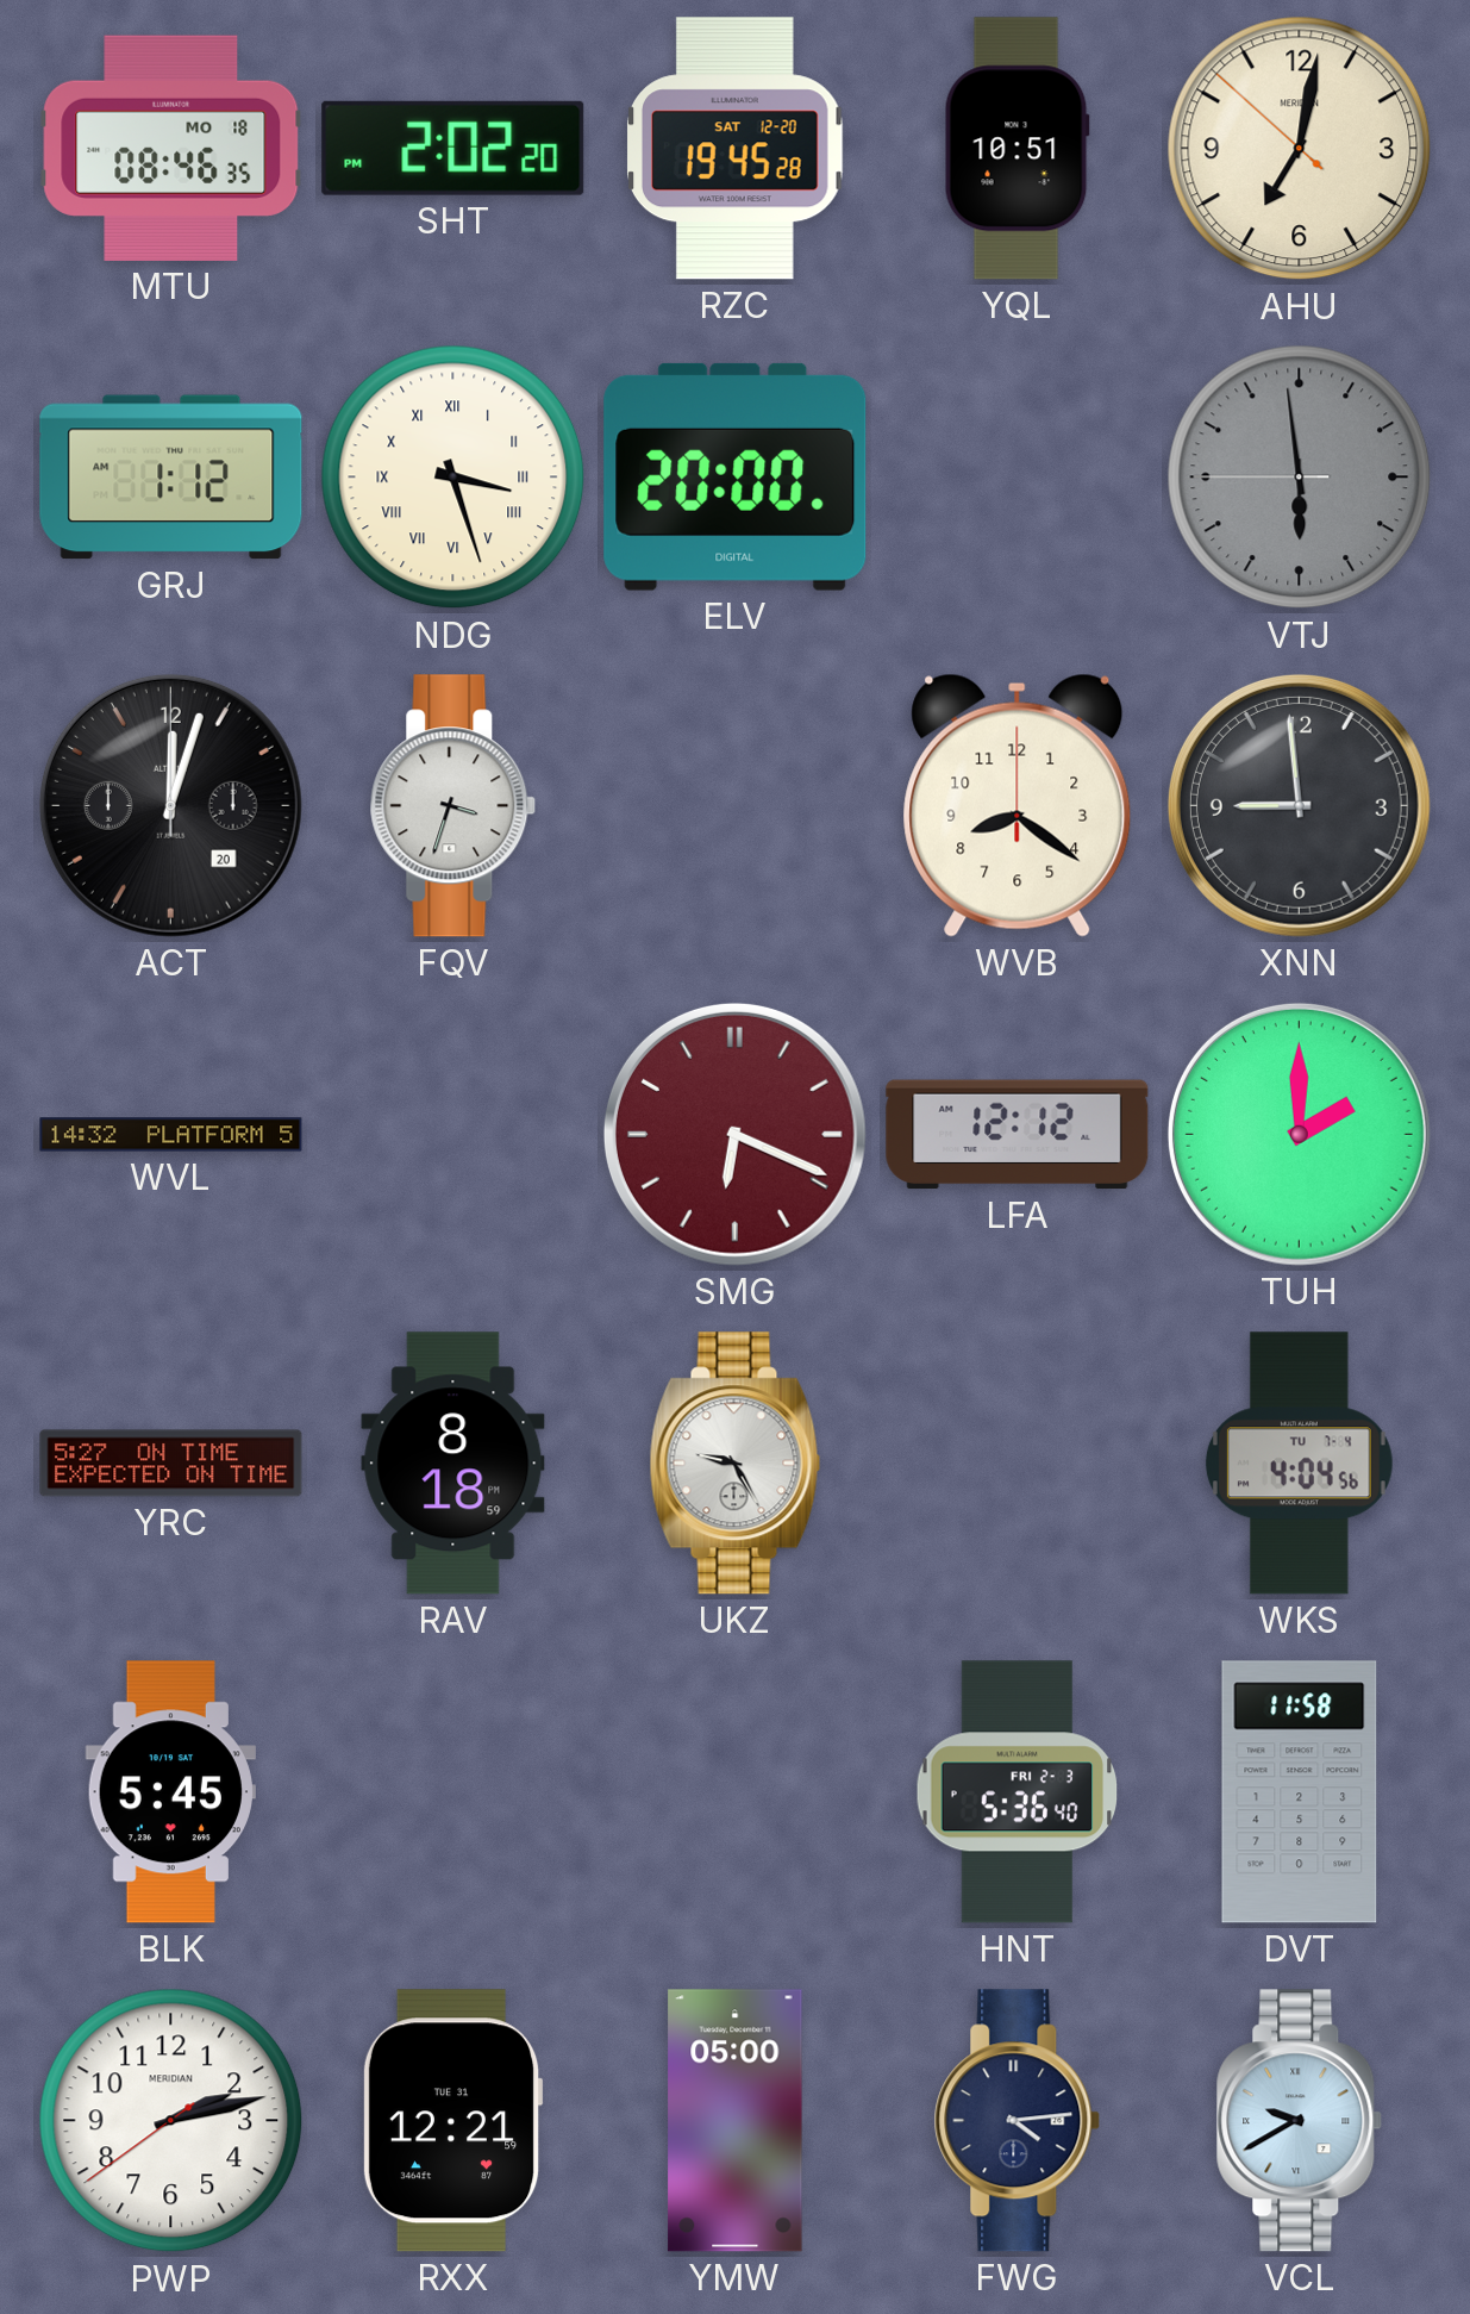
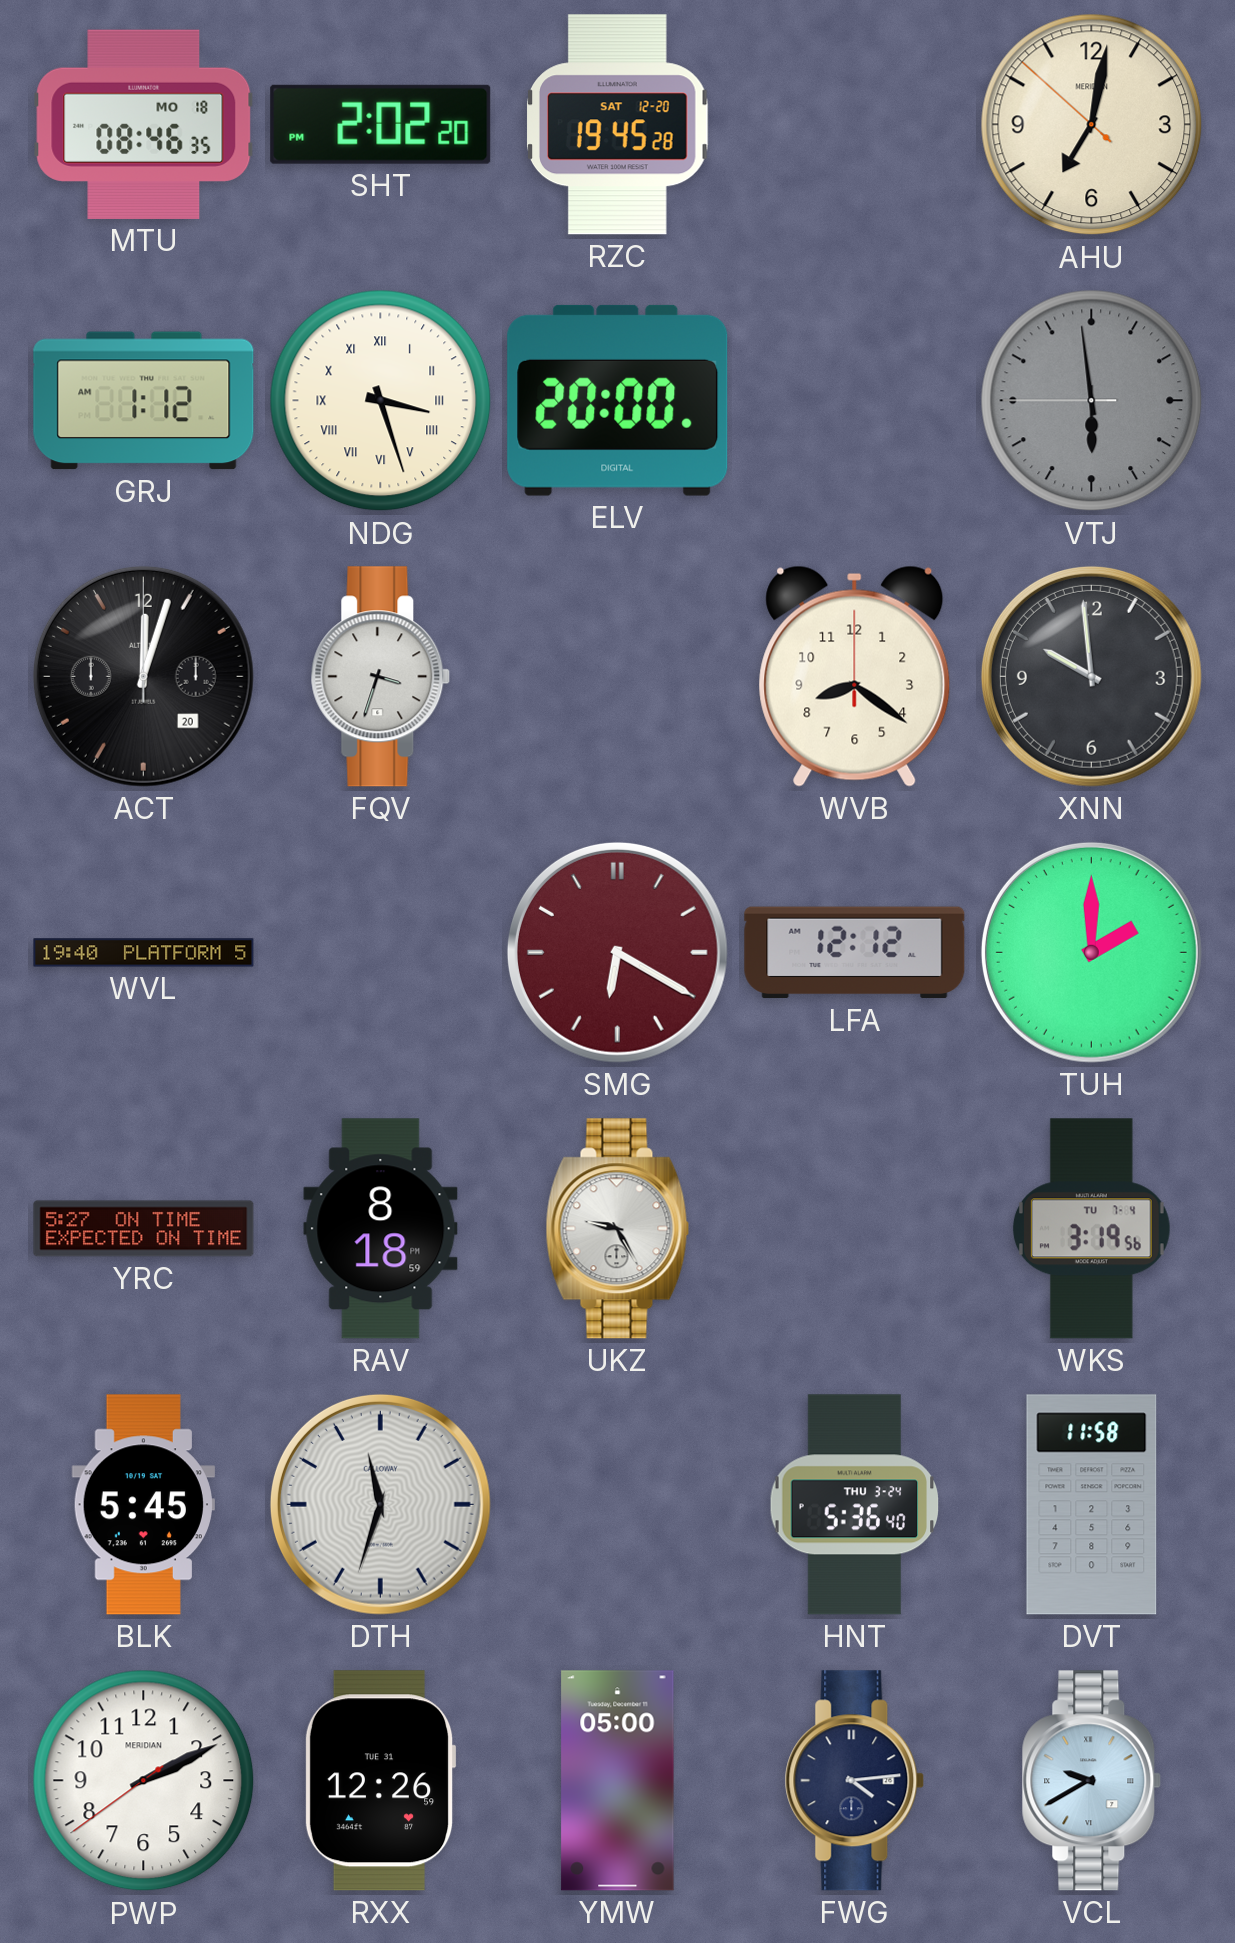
YQL: 10:51 -> none (1017, 149)
XNN: 8:59 -> 9:59 (1091, 676)
WVL: 14:32 -> 19:40 (144, 953)
SMG: 6:19 -> 6:20 (617, 952)
WKS: 4:04 -> 3:19 (1091, 1229)
DTH: none -> 11:33 (380, 1504)
HNT date: FRI 2-3 -> THU 3-24 (855, 1505)
PWP: 2:12 -> 2:10 (144, 1781)
RXX: 12:21 -> 12:26 (380, 1781)
